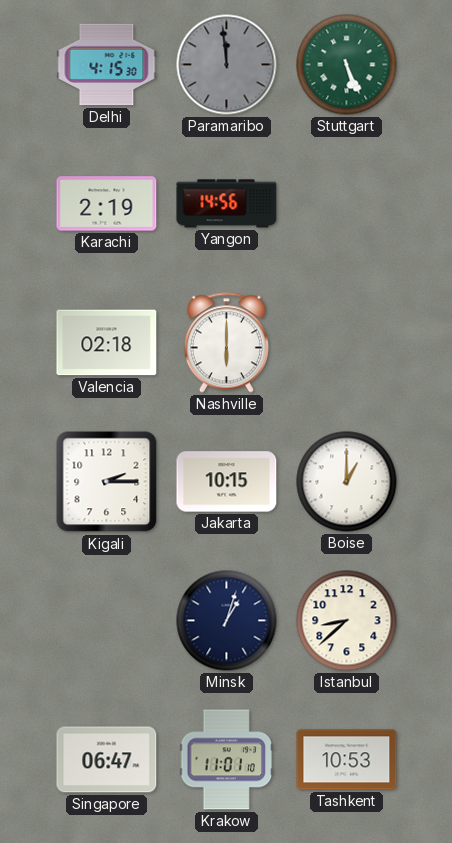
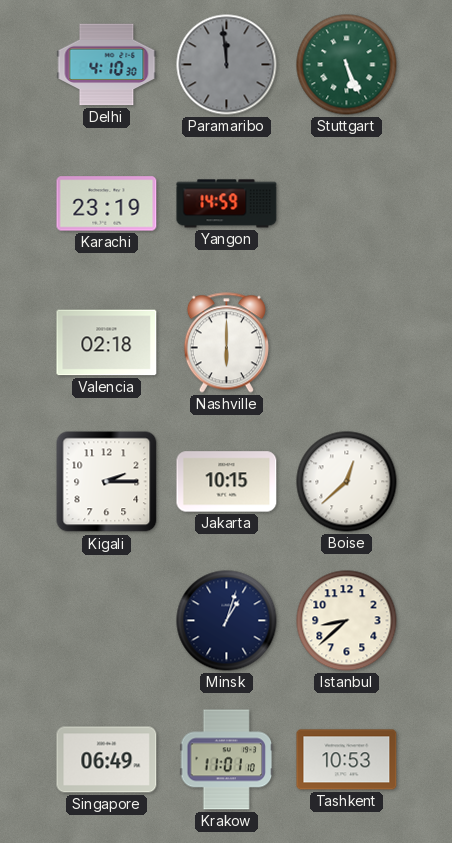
Delhi: 4:15 -> 4:10 (107, 65)
Karachi: 2:19 -> 23:19 (107, 204)
Yangon: 14:56 -> 14:59 (227, 204)
Boise: 1:00 -> 12:38 (347, 482)
Singapore: 06:47 -> 06:49 (107, 760)
